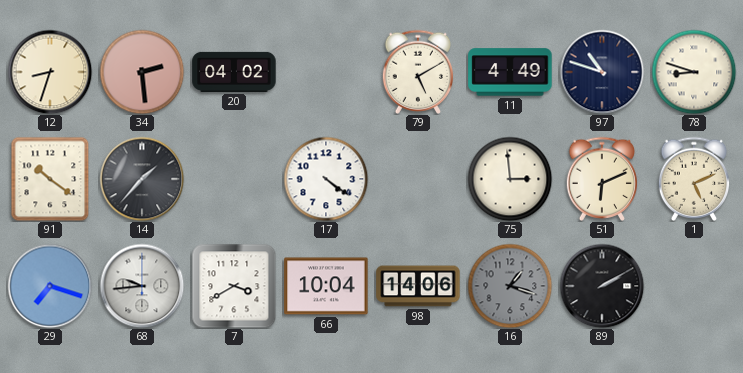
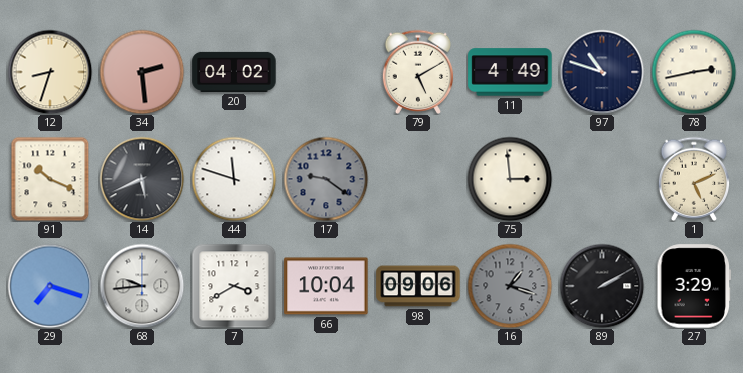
78: 8:48 -> 2:43 (694, 72)
91: 10:21 -> 10:19 (50, 179)
14: 1:37 -> 5:41 (142, 179)
44: none -> 11:48 (234, 179)
17: 4:21 -> 9:21 (326, 179)
17 dial: white -> grey (326, 179)
51: 6:11 -> none (602, 179)
98: 14:06 -> 09:06 (418, 286)
27: none -> 3:29 (694, 286)
